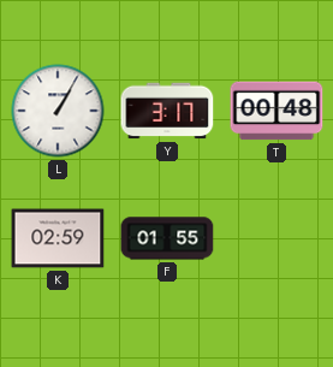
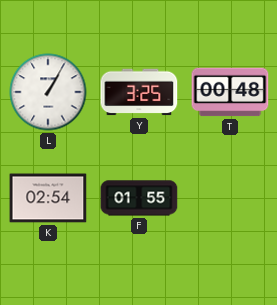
Y: 3:17 -> 3:25 (139, 92)
K: 02:59 -> 02:54 (48, 198)
